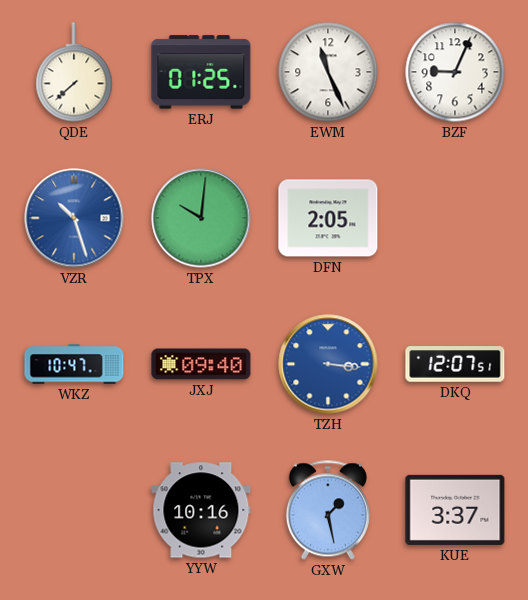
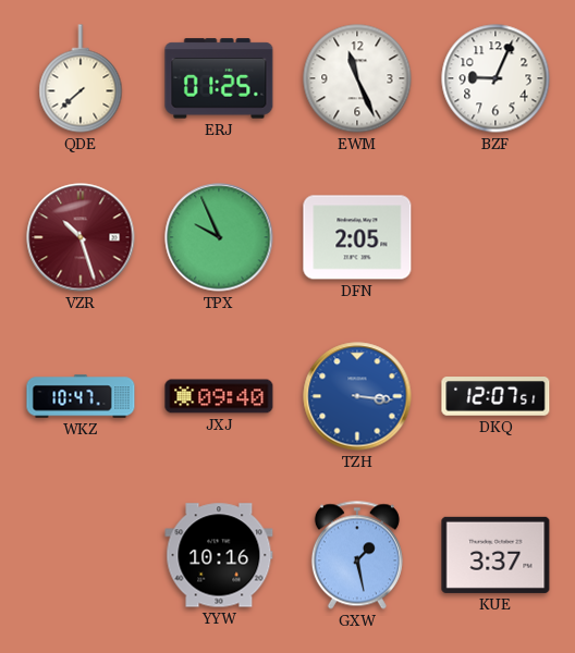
VZR dial: blue -> burgundy (81, 237)
TPX: 10:01 -> 9:56 (219, 237)
